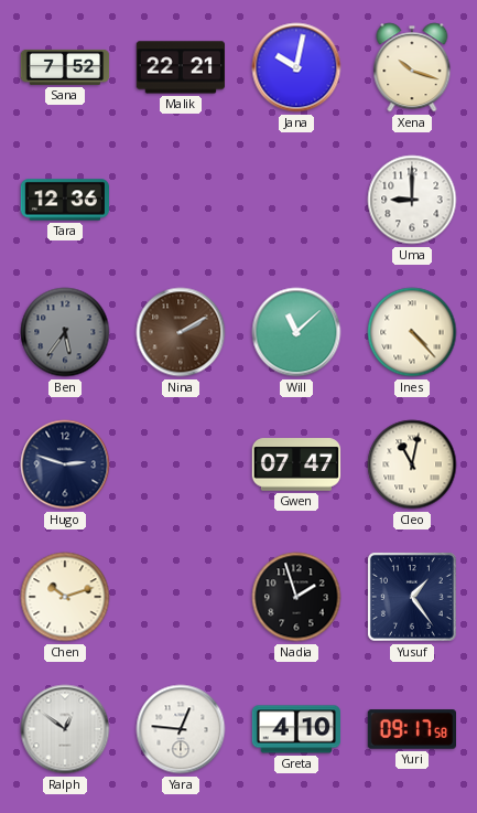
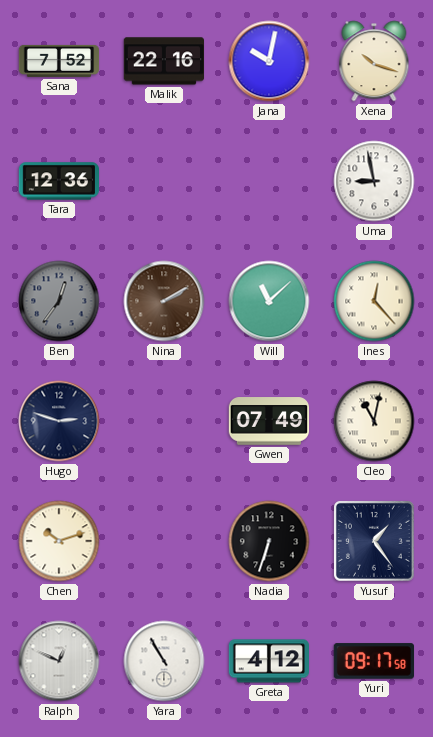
Malik: 22:21 -> 22:16 (163, 61)
Uma: 9:00 -> 8:58 (374, 181)
Ben: 5:36 -> 12:36 (59, 301)
Ines: 4:23 -> 12:23 (374, 301)
Gwen: 07:47 -> 07:49 (269, 421)
Nadia: 1:57 -> 6:33 (269, 541)
Ralph: 12:51 -> 12:49 (59, 661)
Yara: 12:46 -> 10:55 (164, 661)
Greta: 4:10 -> 4:12 (269, 661)
